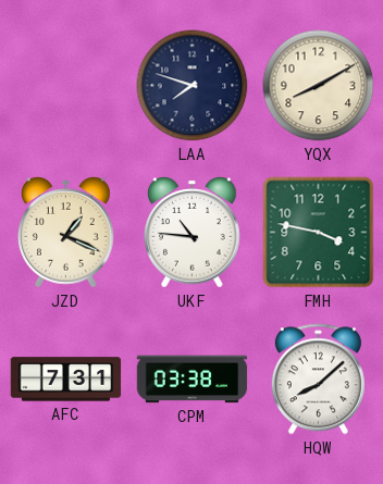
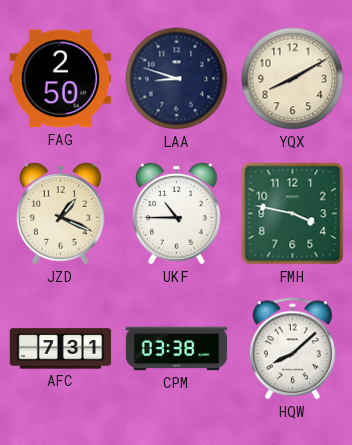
FAG: none -> 2:50 (61, 79)
LAA: 7:48 -> 8:48 (177, 79)
UKF: 10:46 -> 10:45 (177, 214)
